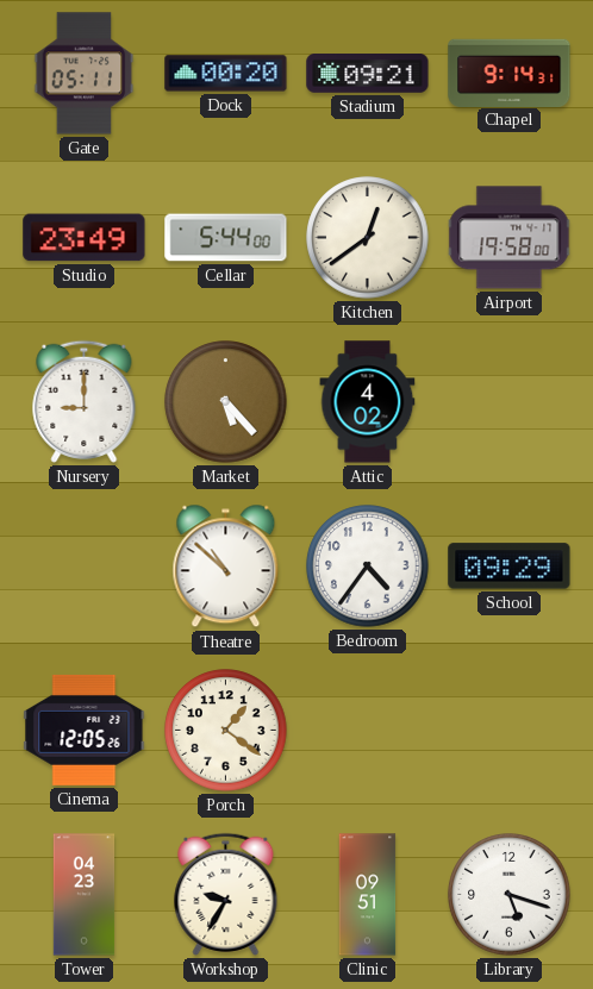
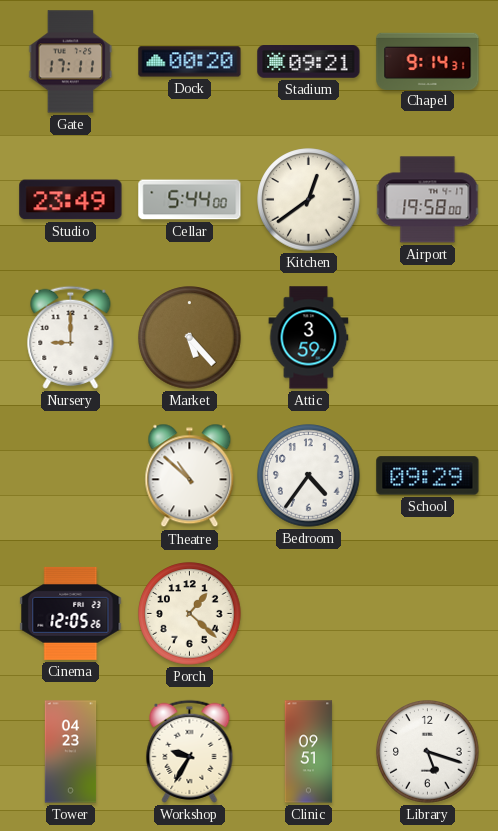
Gate: 05:11 -> 17:11 (71, 62)
Attic: 4:02 -> 3:59 (309, 338)
Porch: 1:21 -> 1:22 (190, 614)
